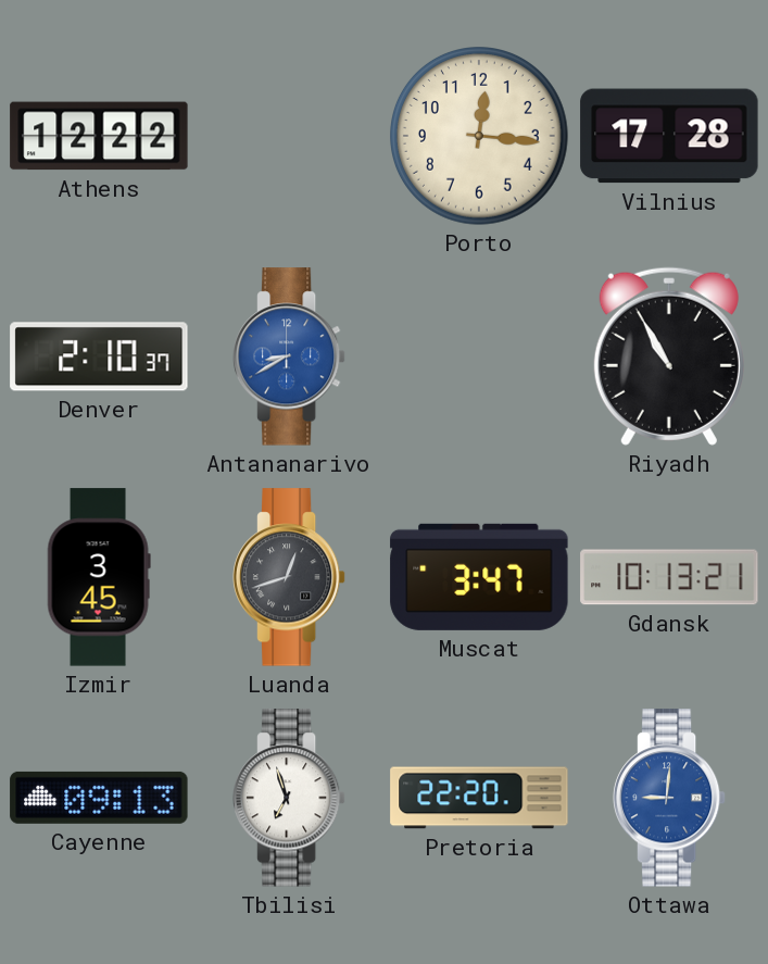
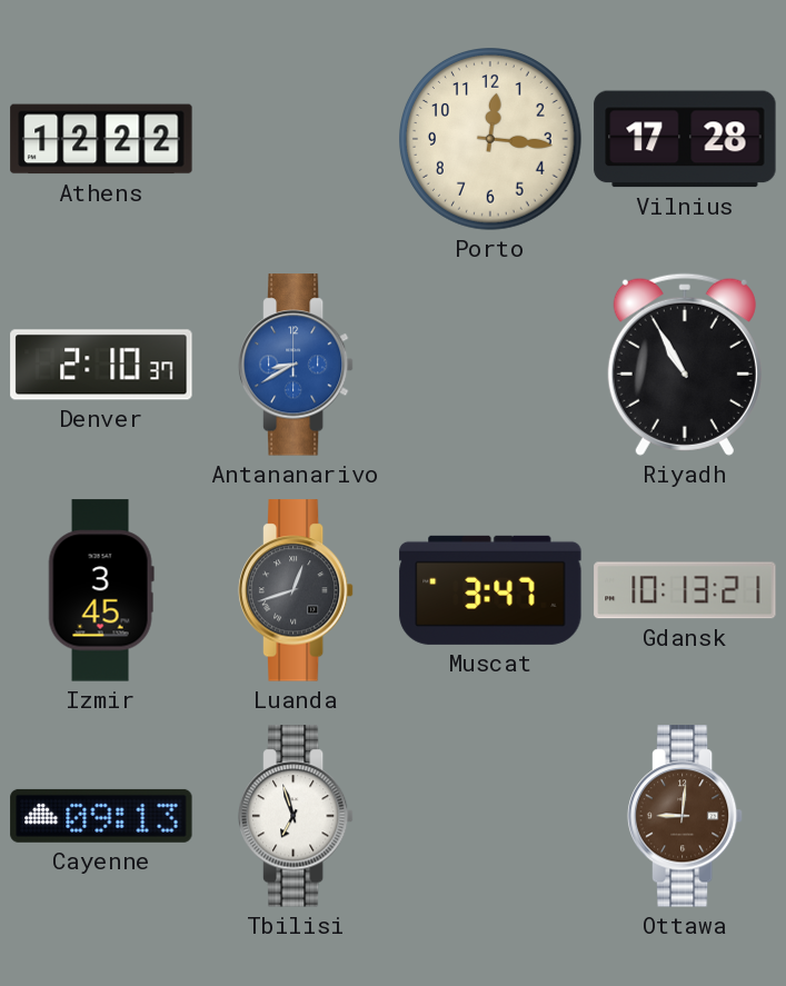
Pretoria: 22:20 -> none (479, 798)
Ottawa dial: blue -> brown (685, 816)
